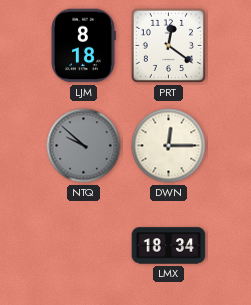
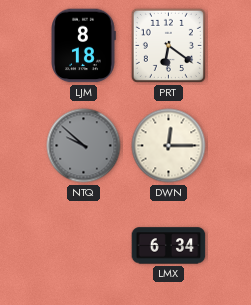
PRT: 12:21 -> 6:21 (168, 45)
LMX: 18:34 -> 6:34 (169, 246)
